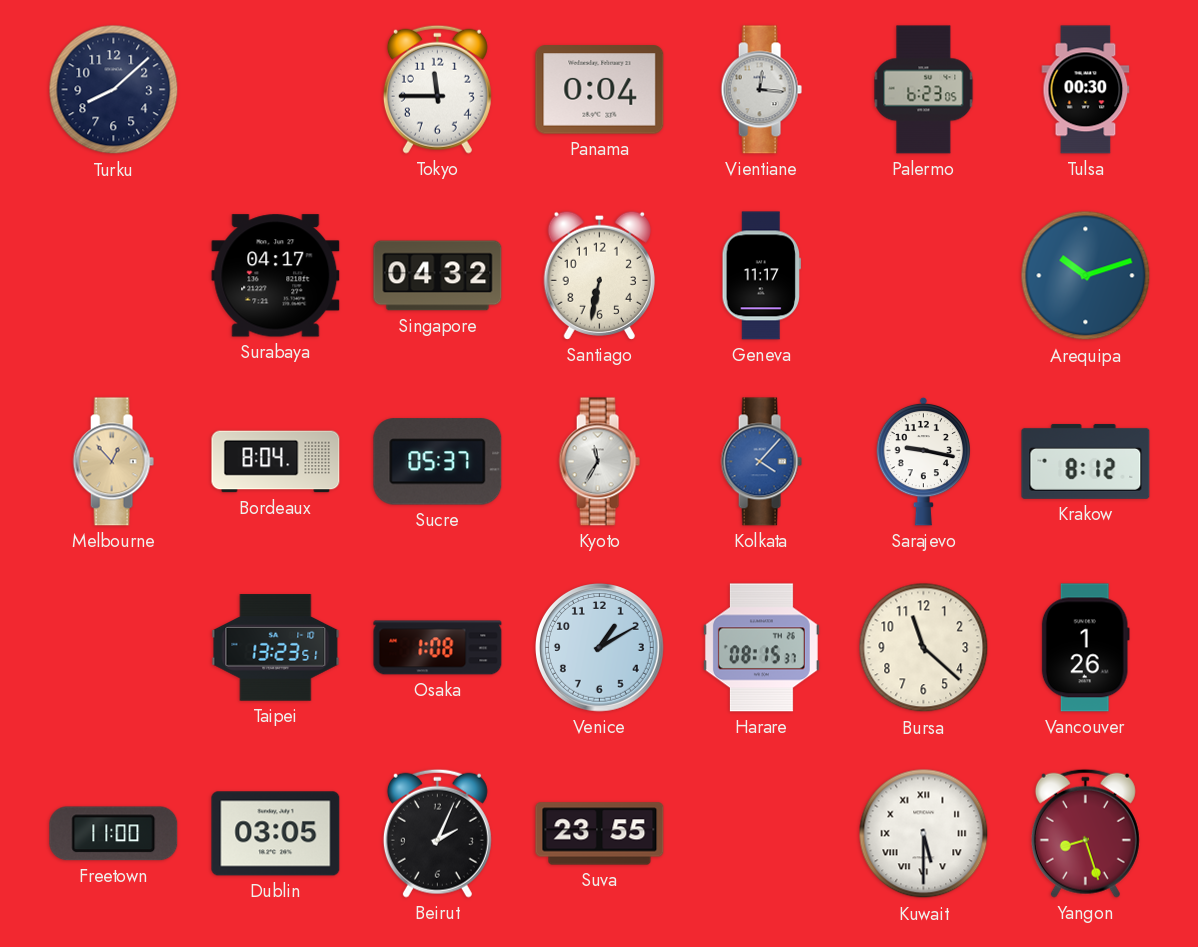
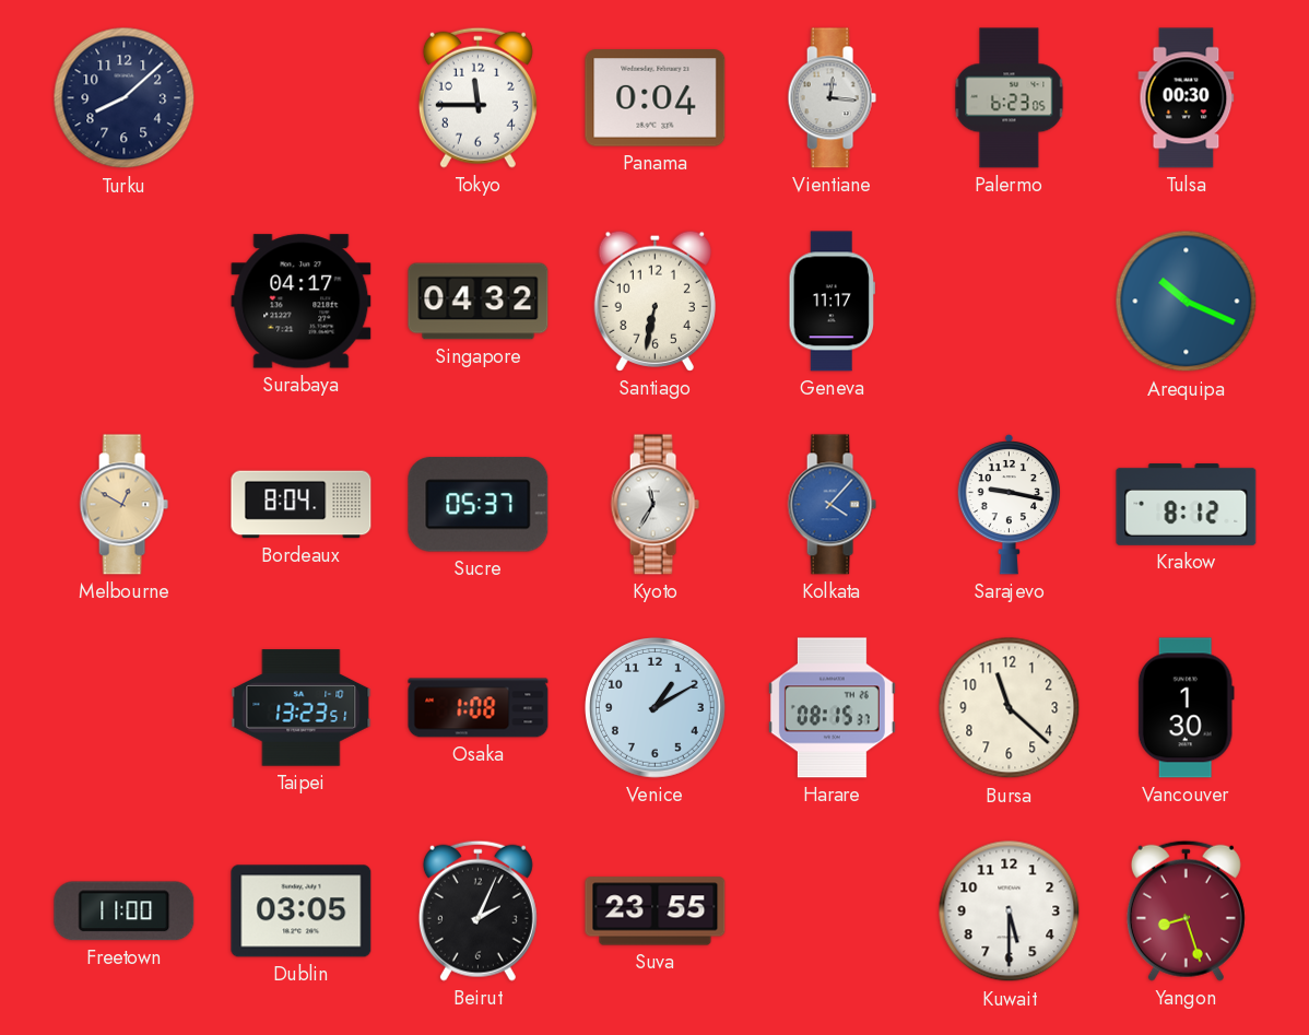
Arequipa: 10:12 -> 10:19 (1187, 302)
Melbourne: 12:53 -> 12:50 (123, 505)
Vancouver: 1:26 -> 1:30 (1186, 708)
Kuwait numerals: Roman -> Arabic (1010, 911)
